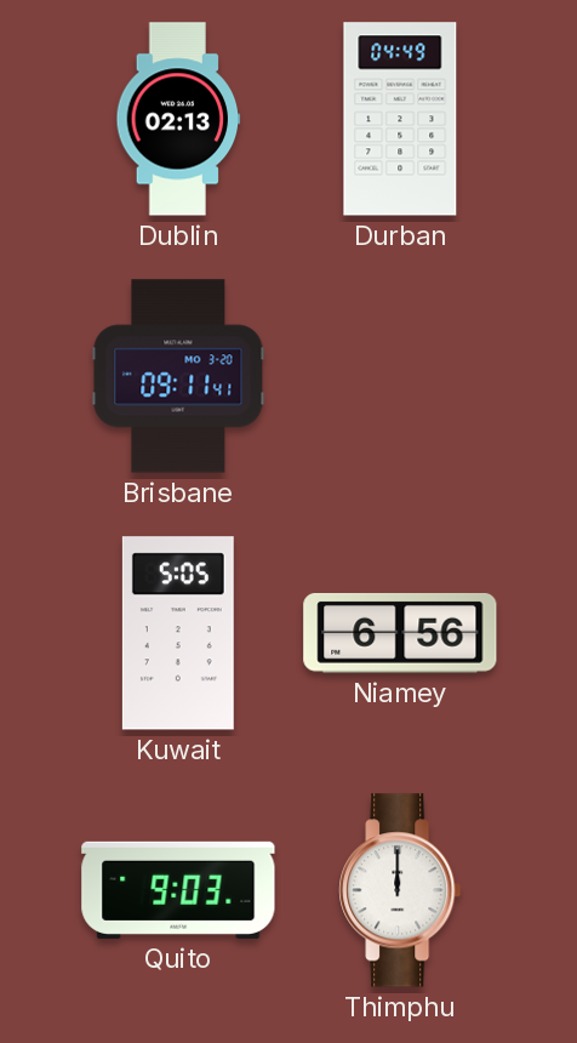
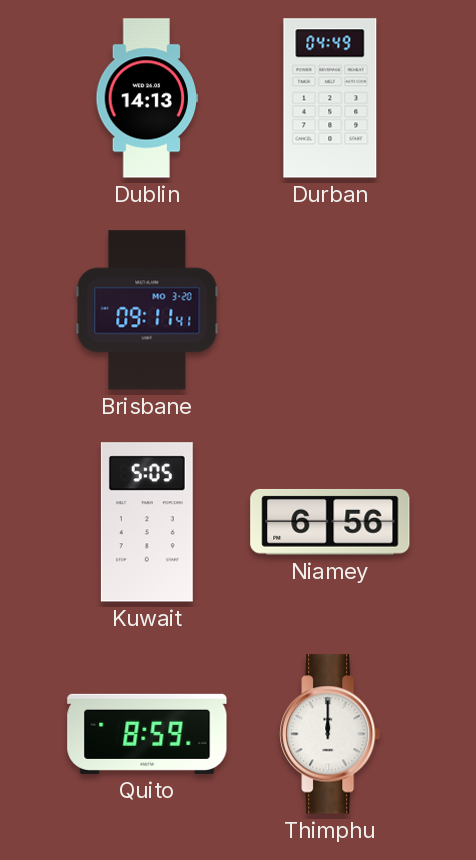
Dublin: 02:13 -> 14:13 (147, 98)
Quito: 9:03 -> 8:59 (147, 734)
